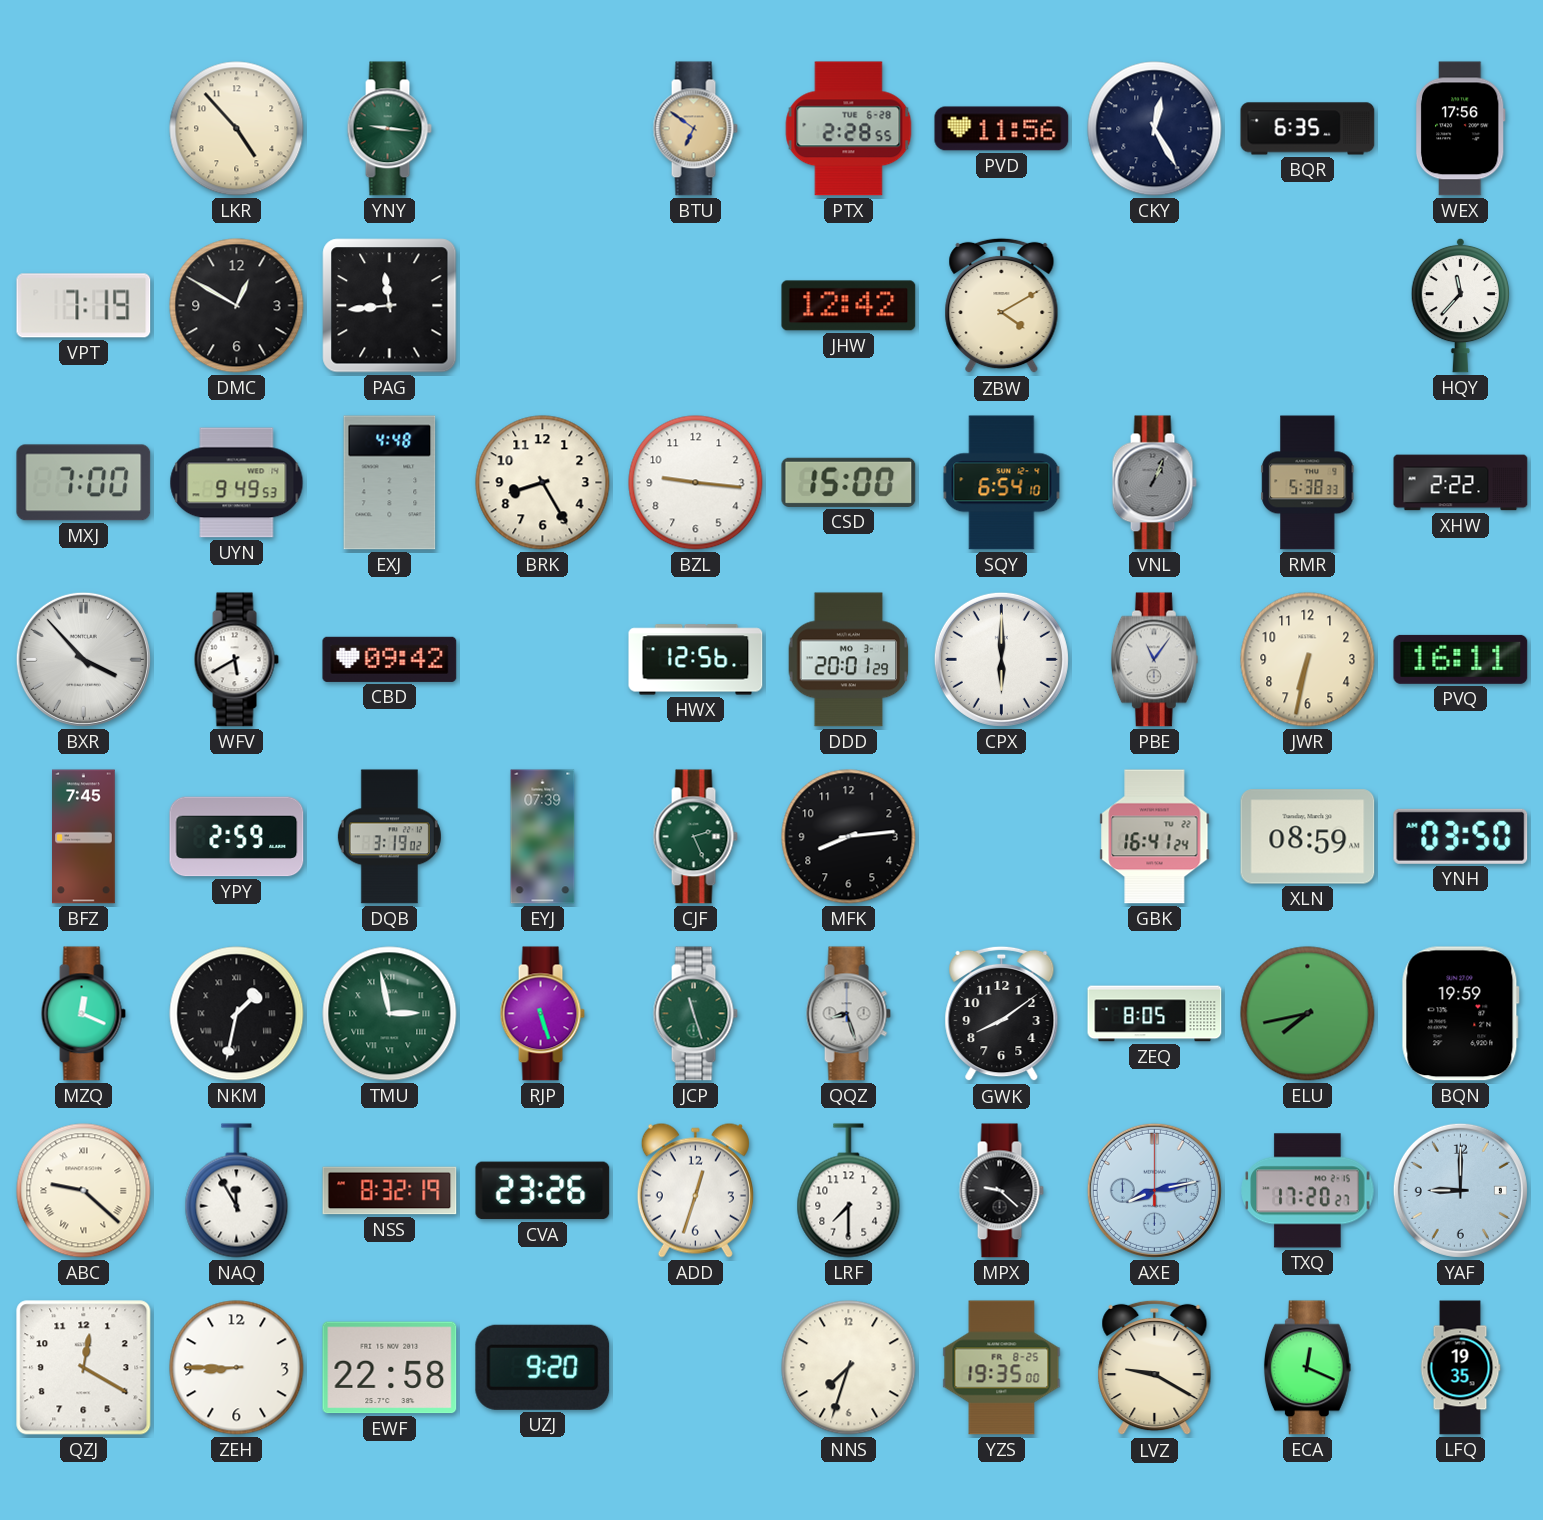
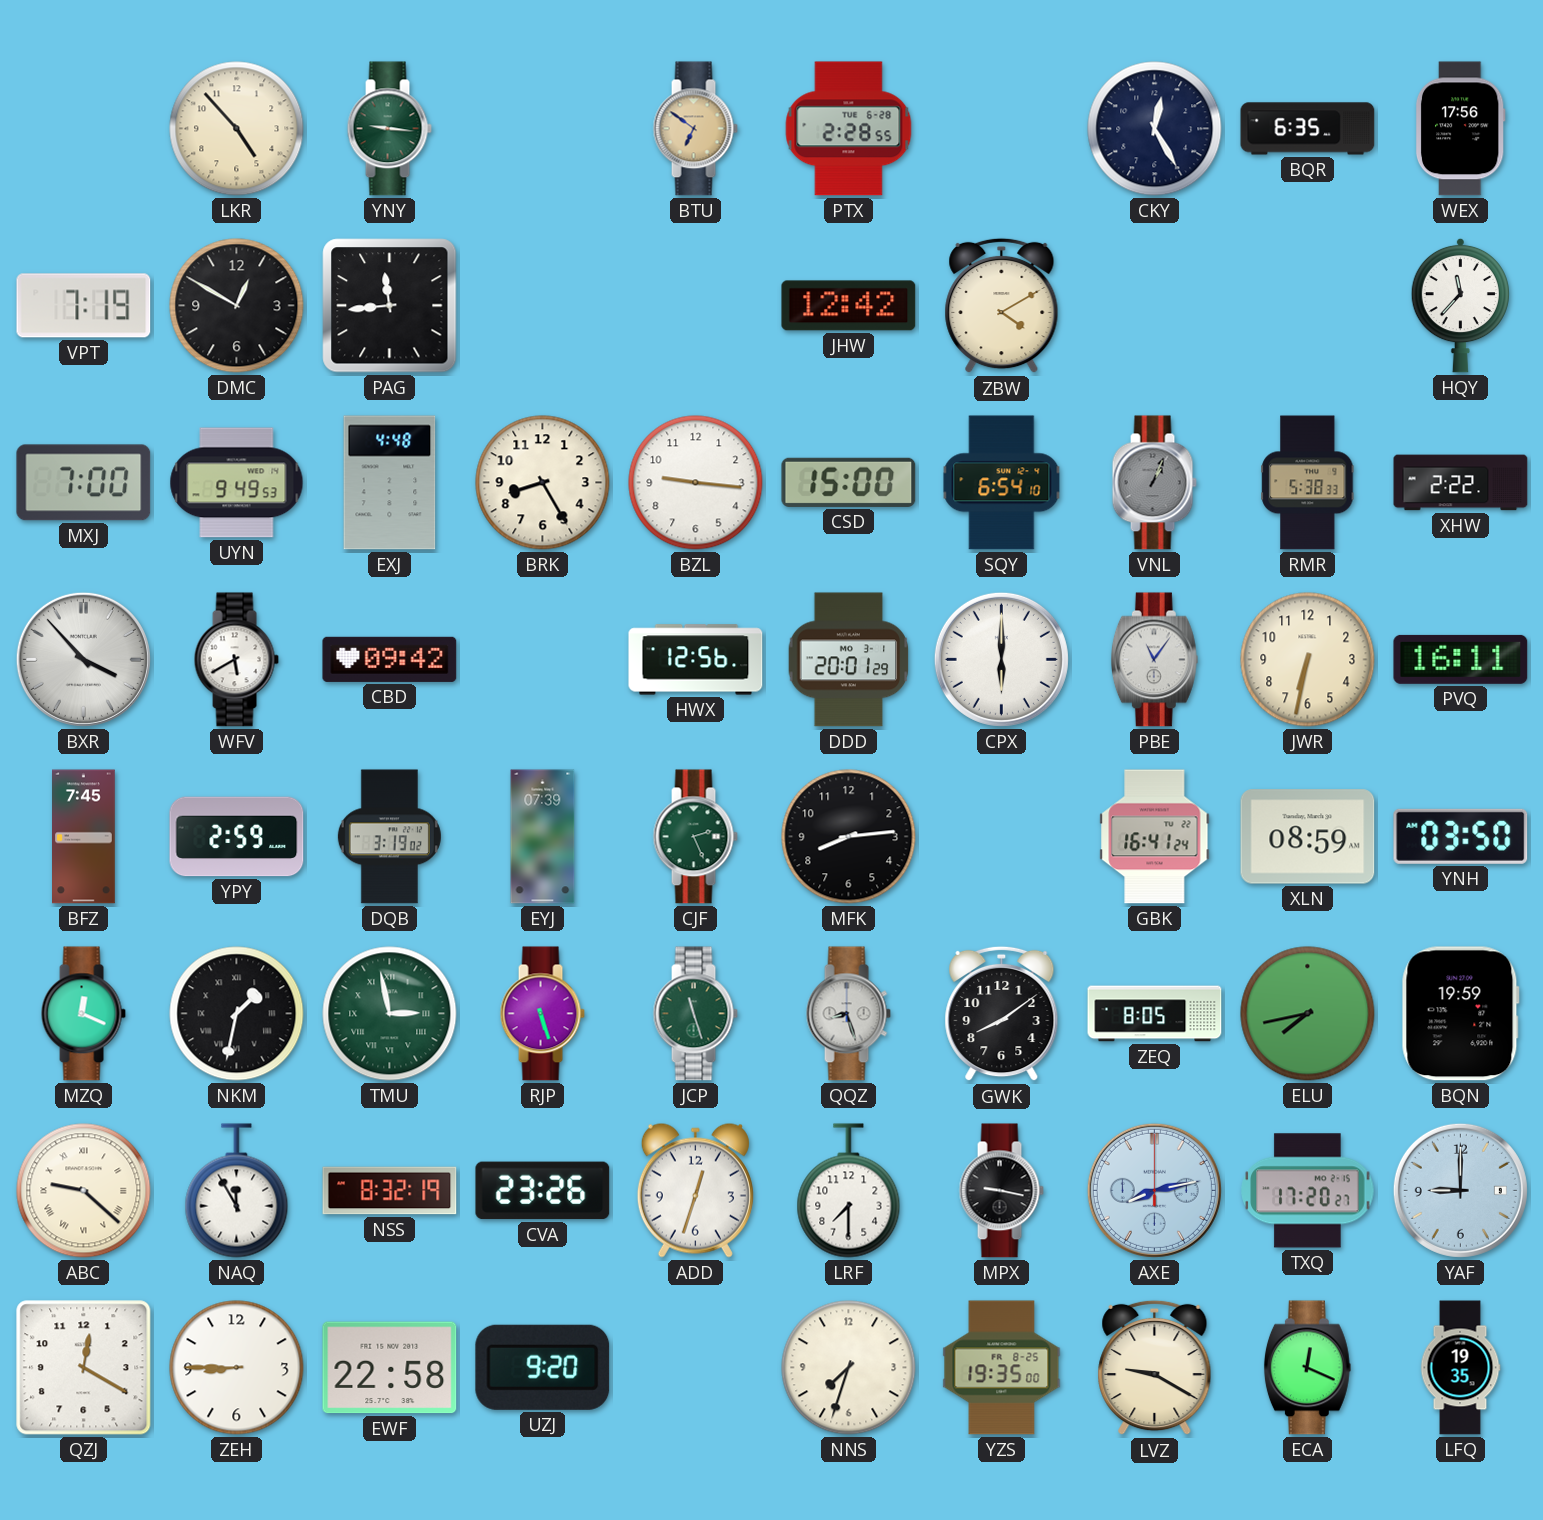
PVD: 11:56 -> none (1002, 129)
MPX: 9:22 -> 9:17 (1001, 1191)
